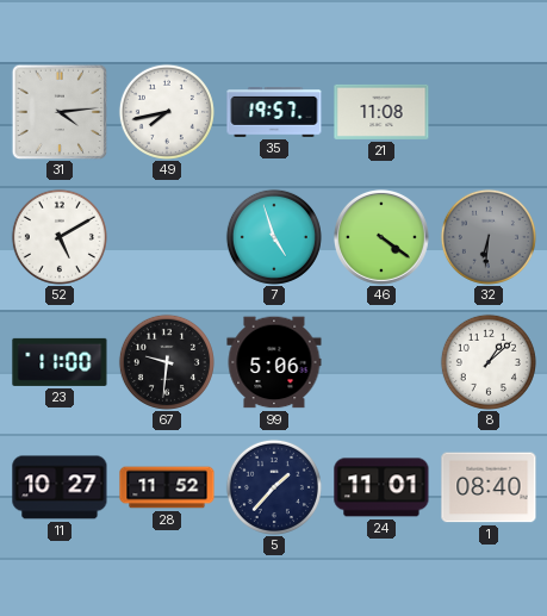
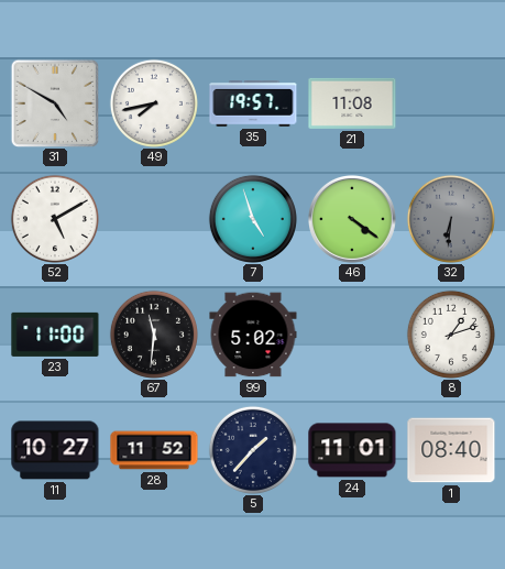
31: 4:14 -> 4:50 (55, 103)
67: 9:31 -> 11:31 (154, 335)
99: 5:06 -> 5:02 (253, 335)
8: 1:08 -> 1:12 (451, 335)
